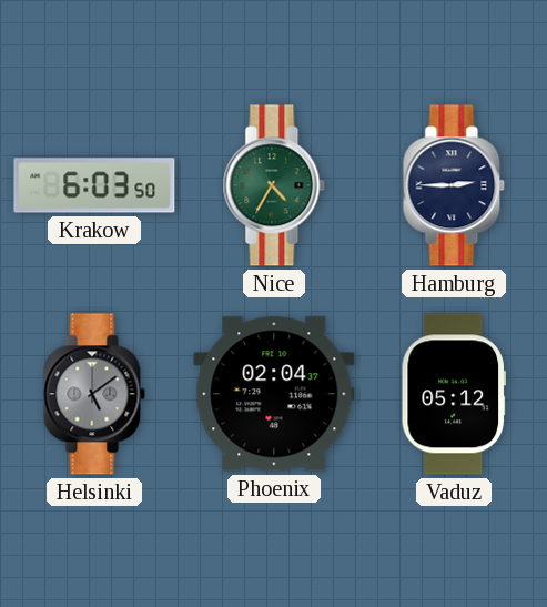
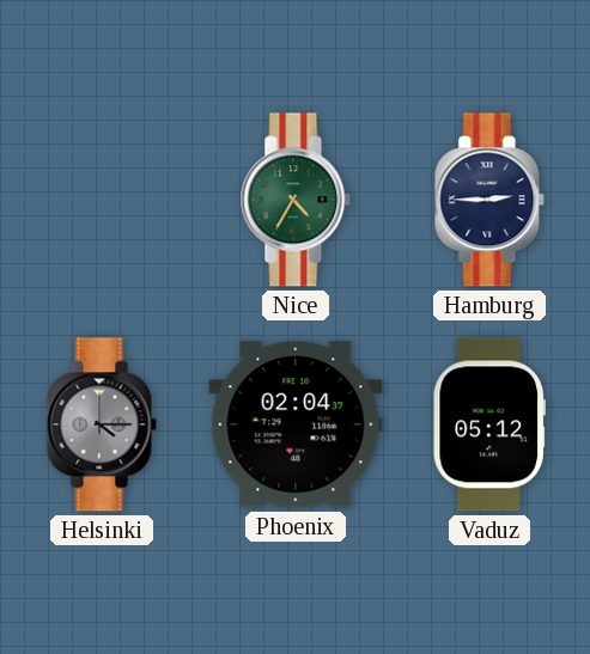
Krakow: 6:03 -> none (94, 185)
Helsinki: 5:09 -> 4:15 (102, 424)
